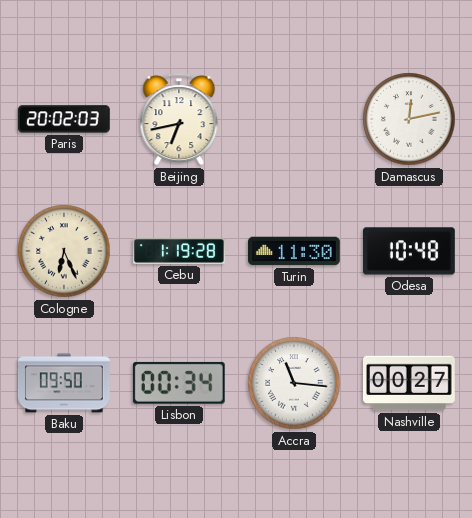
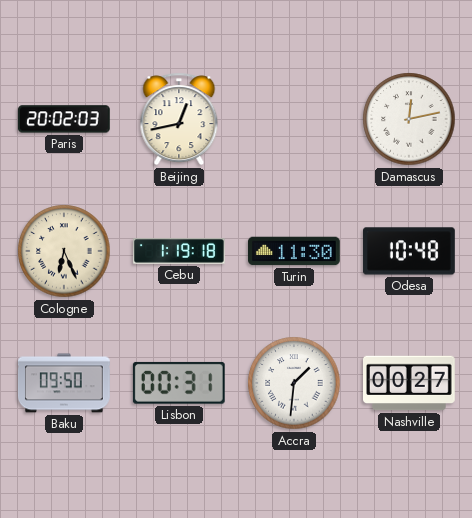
Beijing: 6:43 -> 12:43 (179, 119)
Cebu: 1:19:28 -> 1:19:18 (180, 251)
Lisbon: 00:34 -> 00:31 (179, 383)
Accra: 11:16 -> 1:31 (294, 383)
